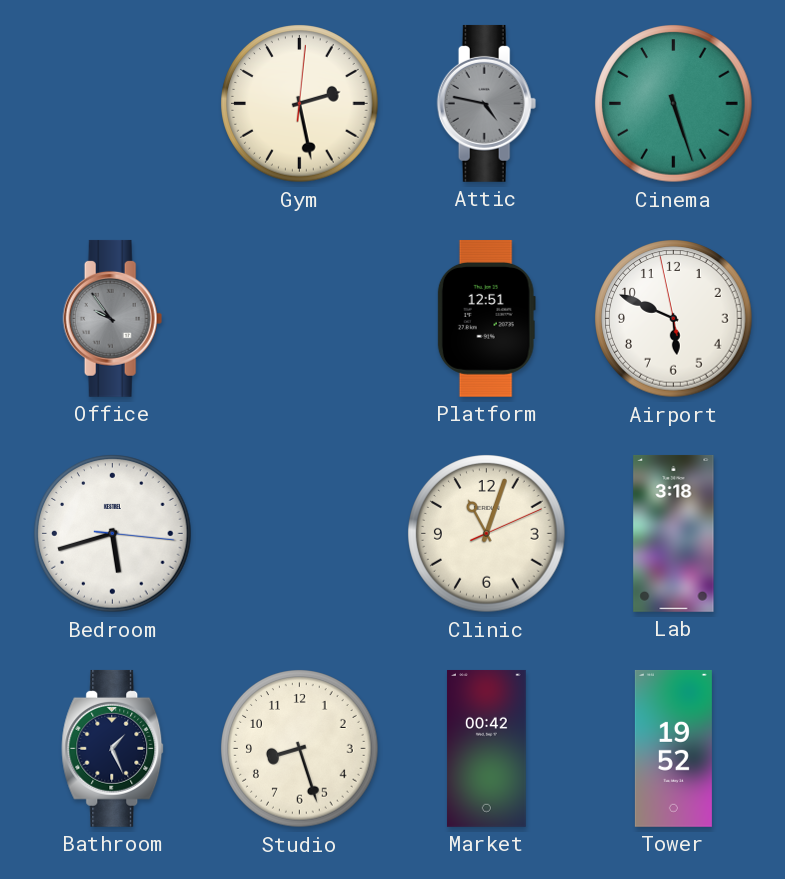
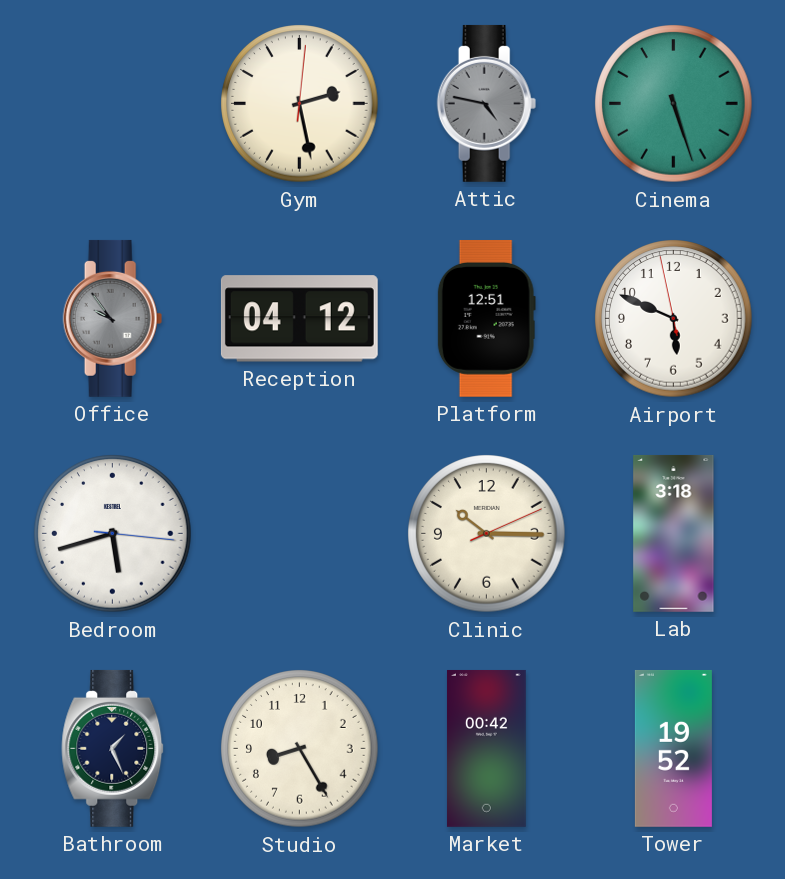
Reception: none -> 04:12 (299, 319)
Clinic: 11:03 -> 10:15 (487, 534)
Studio: 8:27 -> 8:25 (300, 749)
